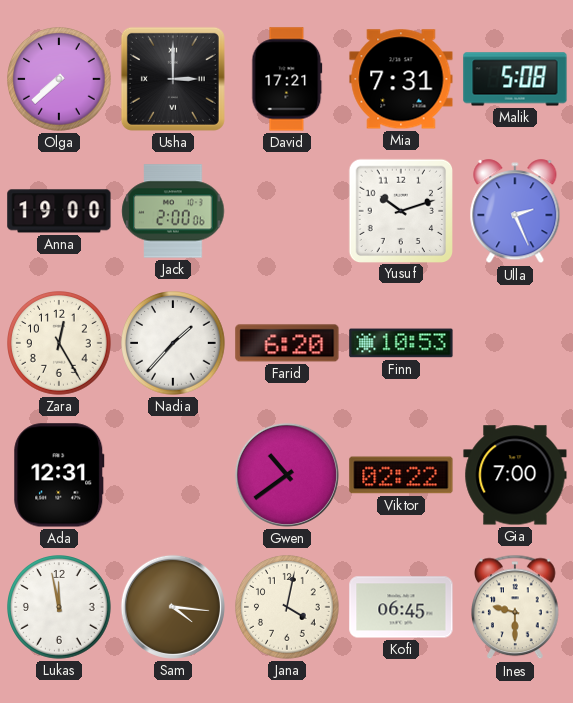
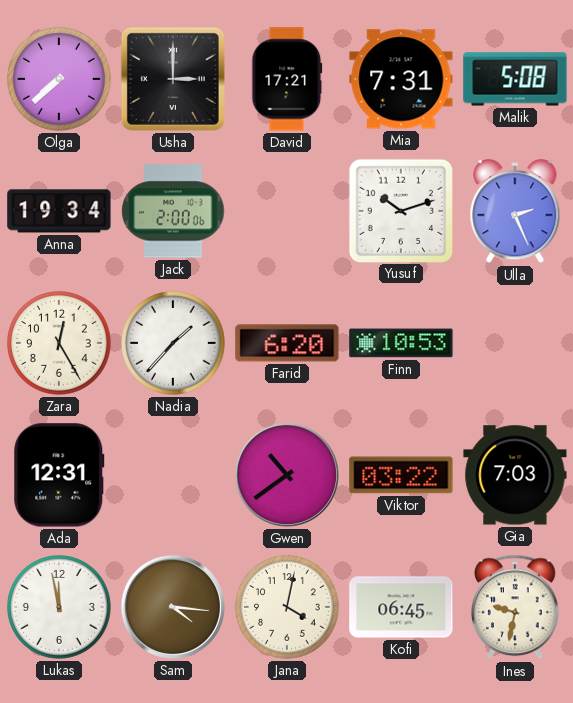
Anna: 19:00 -> 19:34 (59, 211)
Viktor: 02:22 -> 03:22 (401, 475)
Gia: 7:00 -> 7:03 (515, 475)
Ines: 9:30 -> 9:32 (516, 607)
